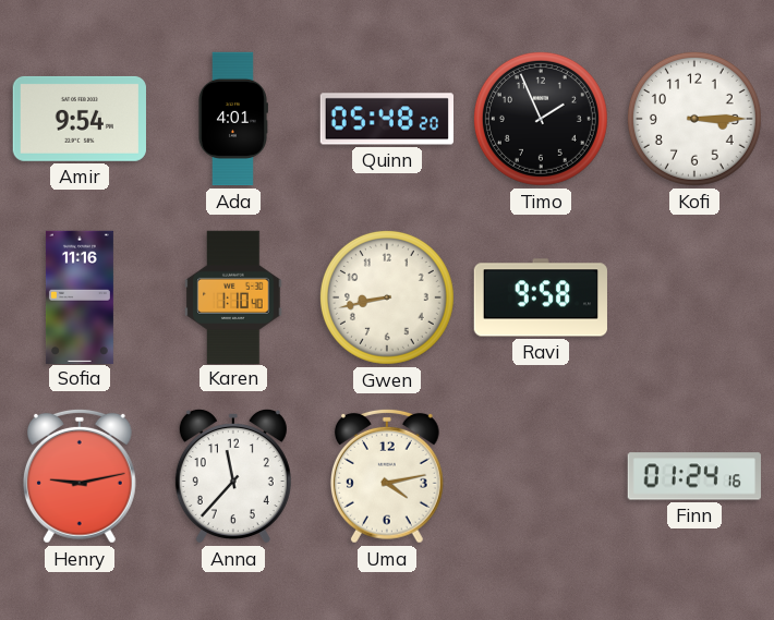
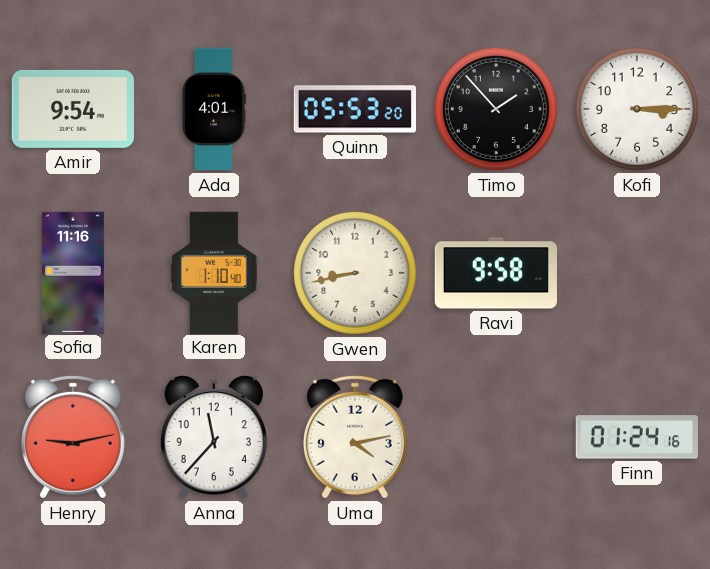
Quinn: 05:48 -> 05:53 (354, 109)
Timo: 1:56 -> 1:53 (496, 109)
